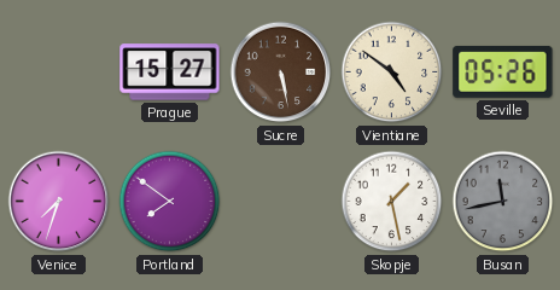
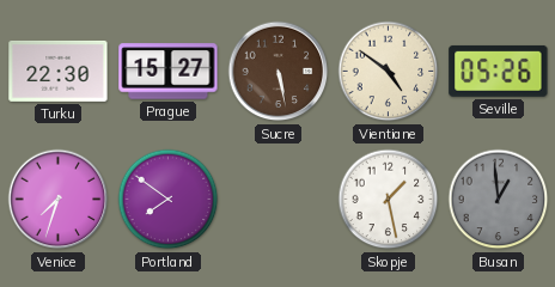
Turku: none -> 22:30 (59, 71)
Busan: 11:43 -> 12:59 (499, 200)
